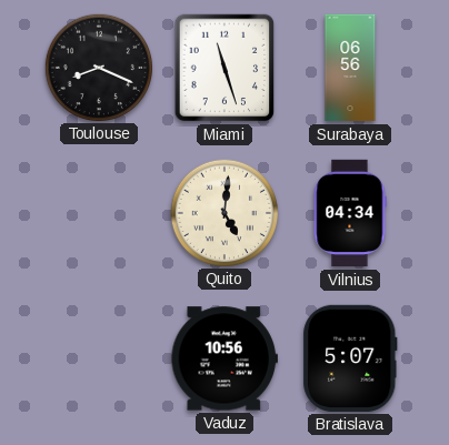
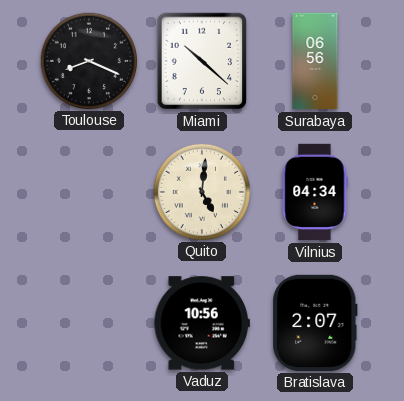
Miami: 11:27 -> 10:22 (202, 61)
Bratislava: 5:07 -> 2:07 (315, 323)
